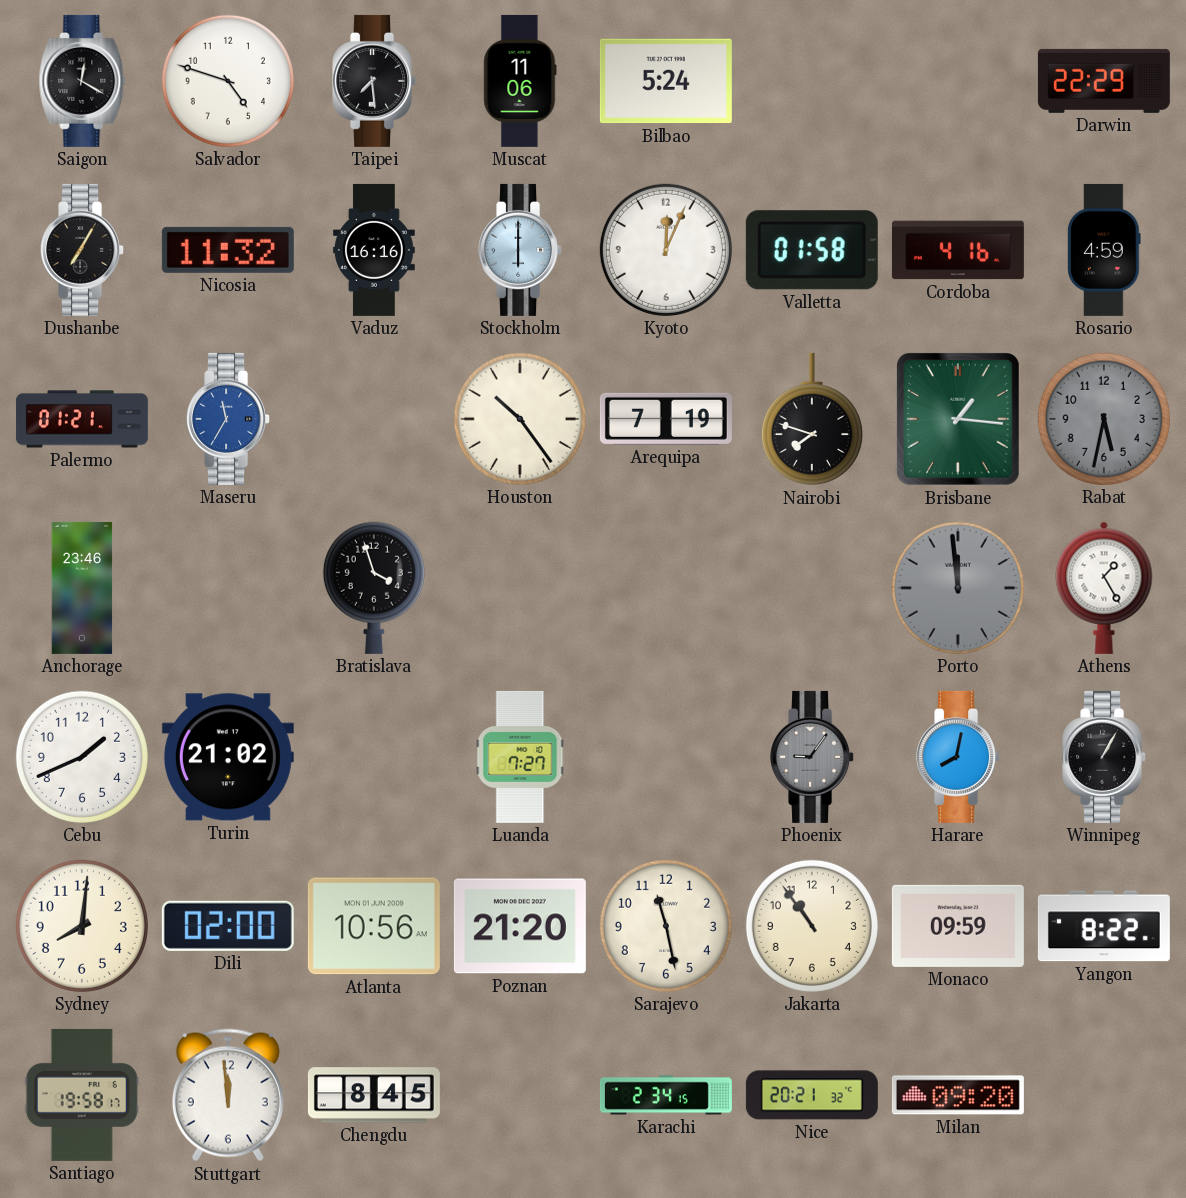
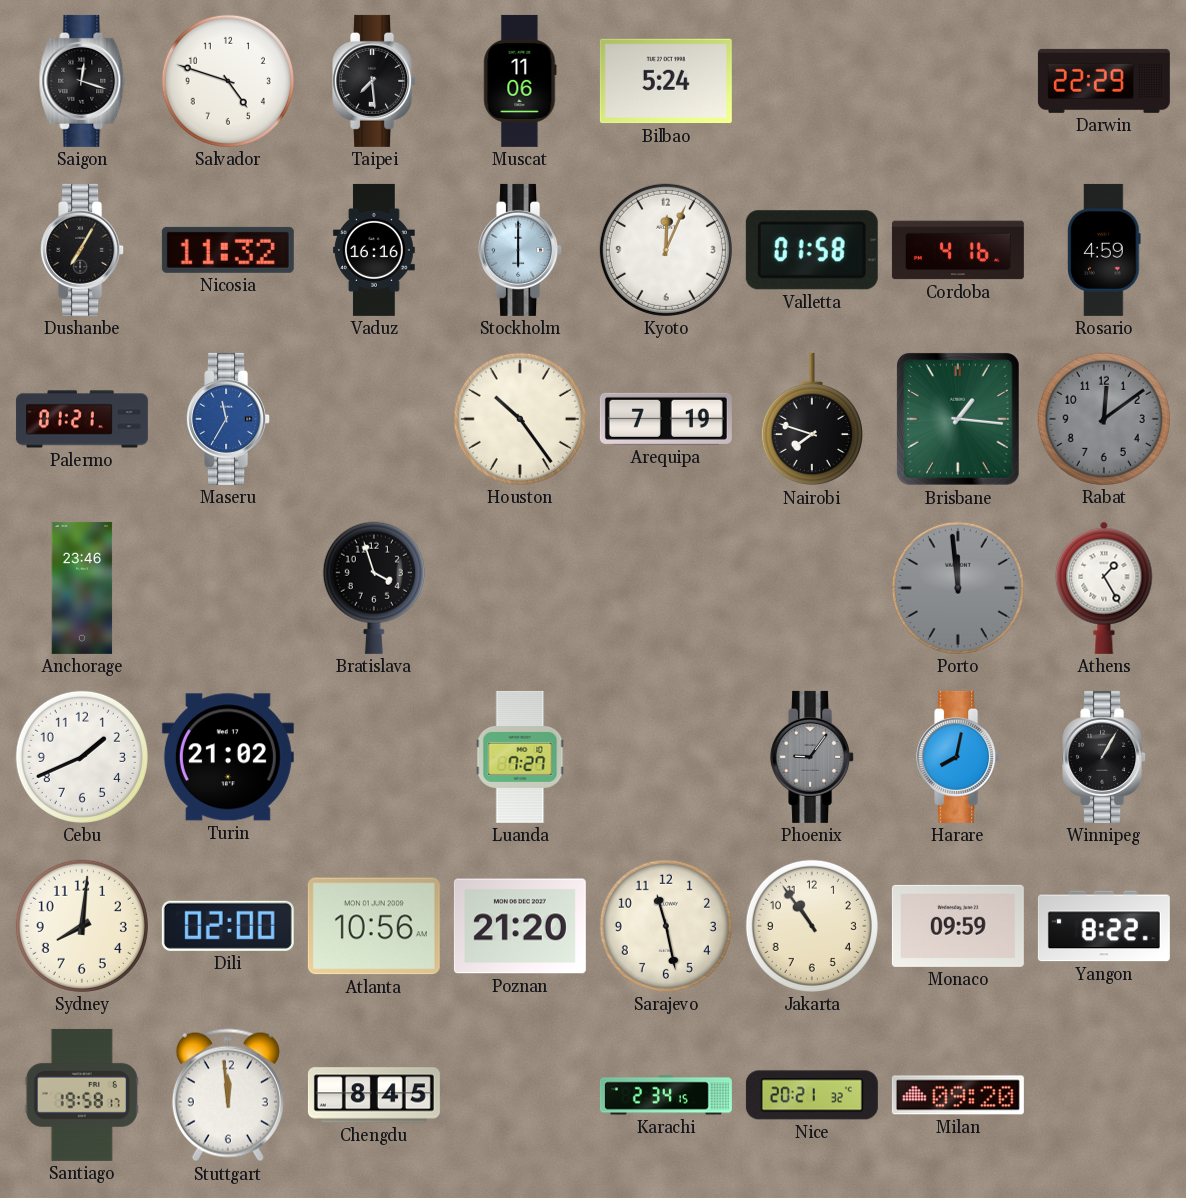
Saigon: 12:20 -> 12:18 (82, 81)
Rabat: 5:32 -> 12:09 (1104, 419)
